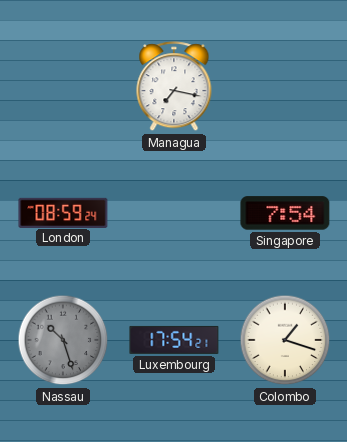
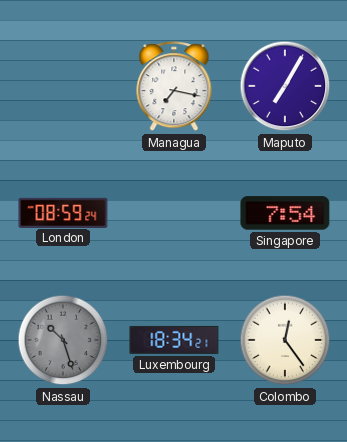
Maputo: none -> 7:05 (285, 86)
Luxembourg: 17:54 -> 18:34 (174, 340)
Colombo: 1:18 -> 12:24 (285, 340)
